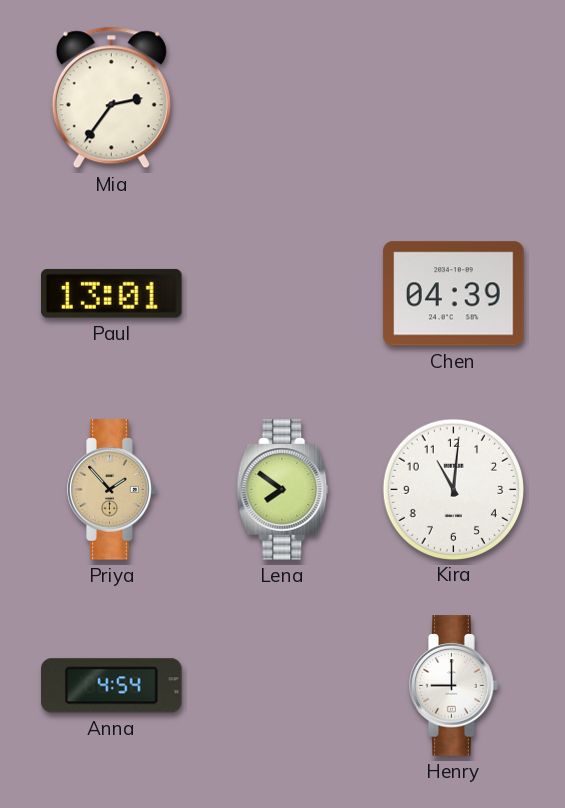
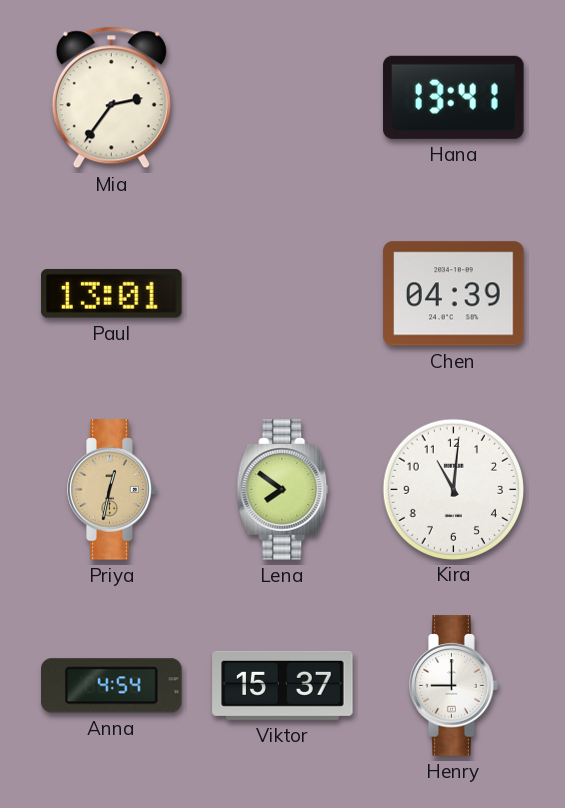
Hana: none -> 13:41 (454, 97)
Priya: 1:53 -> 12:32 (112, 490)
Viktor: none -> 15:37 (283, 685)
